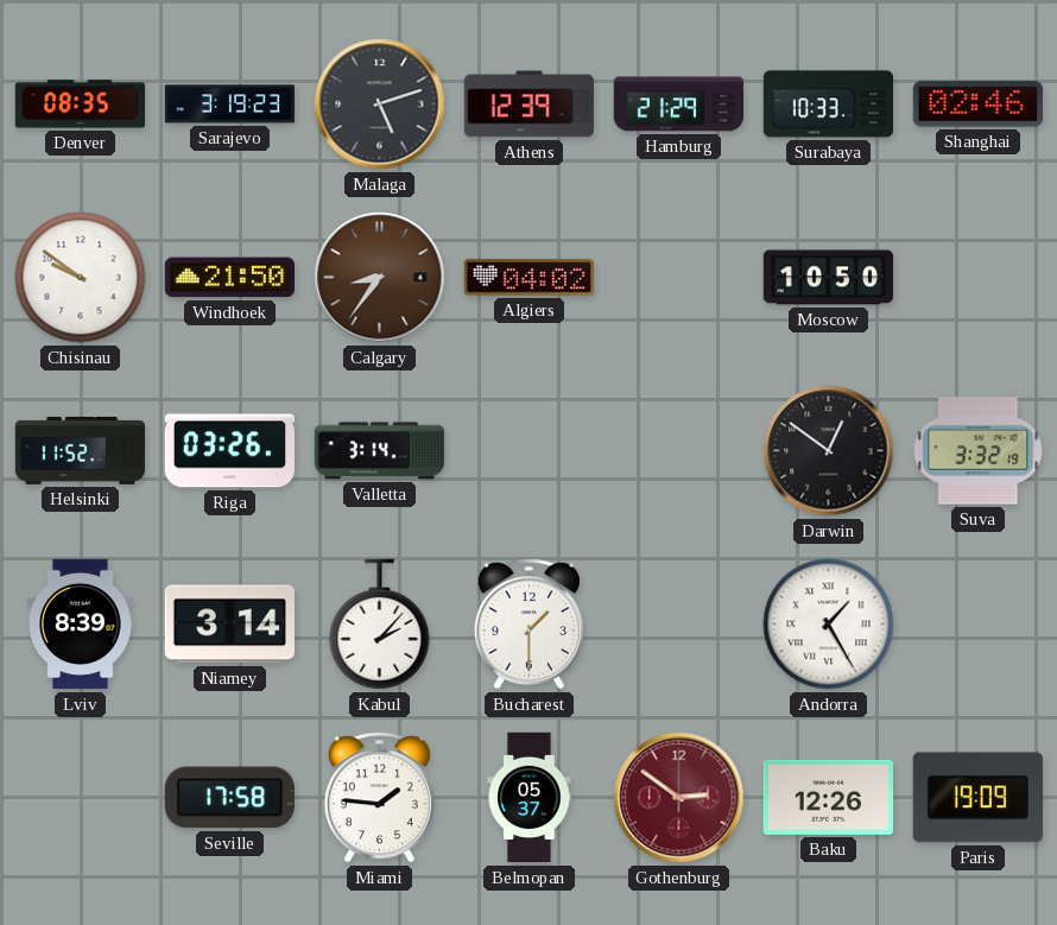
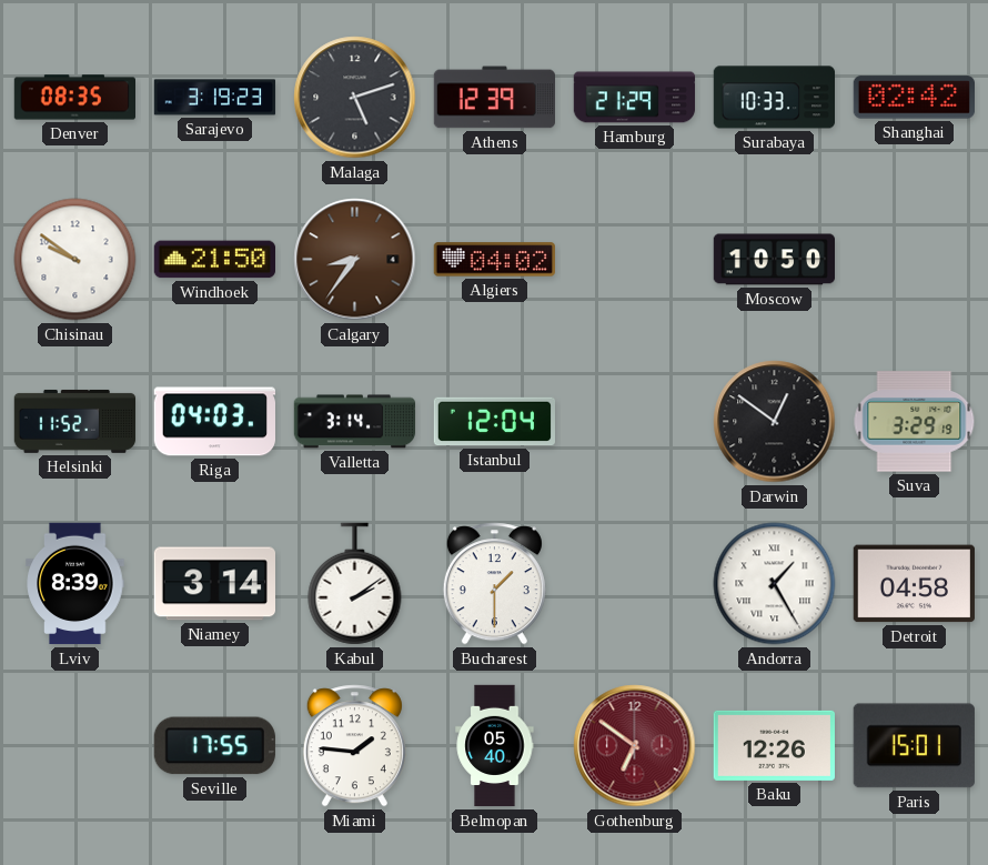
Shanghai: 02:46 -> 02:42 (914, 98)
Riga: 03:26 -> 04:03 (214, 422)
Istanbul: none -> 12:04 (494, 422)
Suva: 3:32 -> 3:29 (915, 422)
Kabul: 2:07 -> 2:09 (355, 584)
Detroit: none -> 04:58 (914, 584)
Seville: 17:58 -> 17:55 (214, 746)
Belmopan: 05:37 -> 05:40 (495, 746)
Gothenburg: 2:51 -> 6:51 (635, 746)
Paris: 19:09 -> 15:01 (914, 746)
